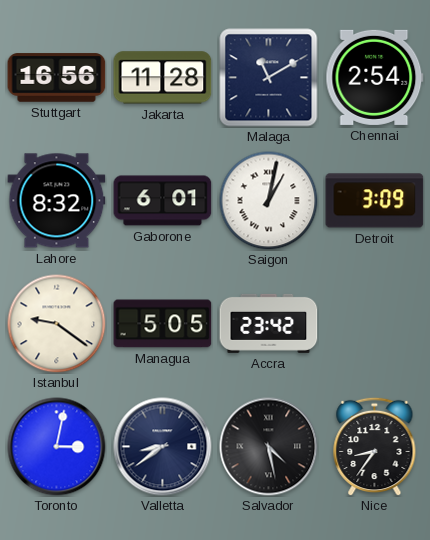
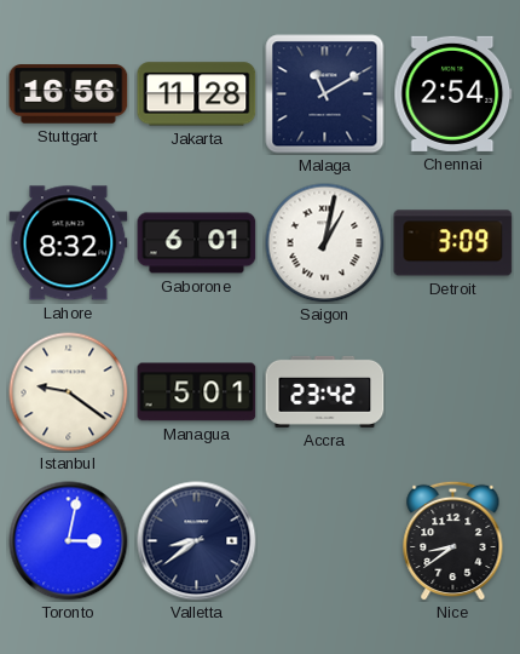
Managua: 5:05 -> 5:01 (197, 392)
Salvador: 4:28 -> none (269, 447)
Nice: 8:36 -> 8:39 (453, 540)
